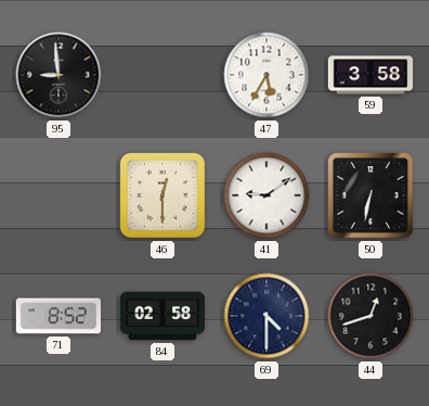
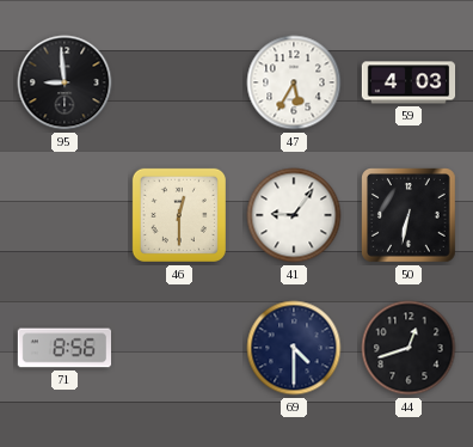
59: 3:58 -> 4:03 (408, 82)
41: 9:09 -> 9:06 (294, 215)
71: 8:52 -> 8:56 (63, 348)
84: 02:58 -> none (162, 316)
